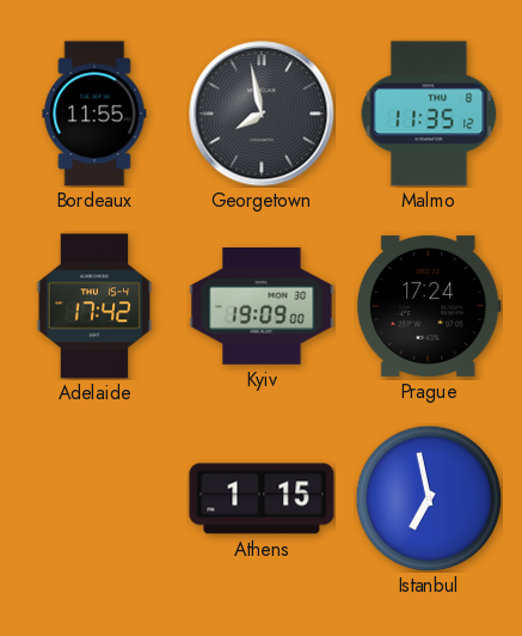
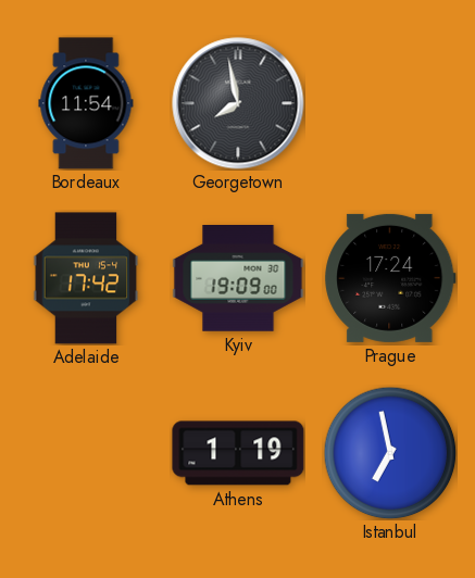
Bordeaux: 11:55 -> 11:54 (86, 103)
Malmo: 11:35 -> none (429, 114)
Athens: 1:15 -> 1:19 (238, 453)
